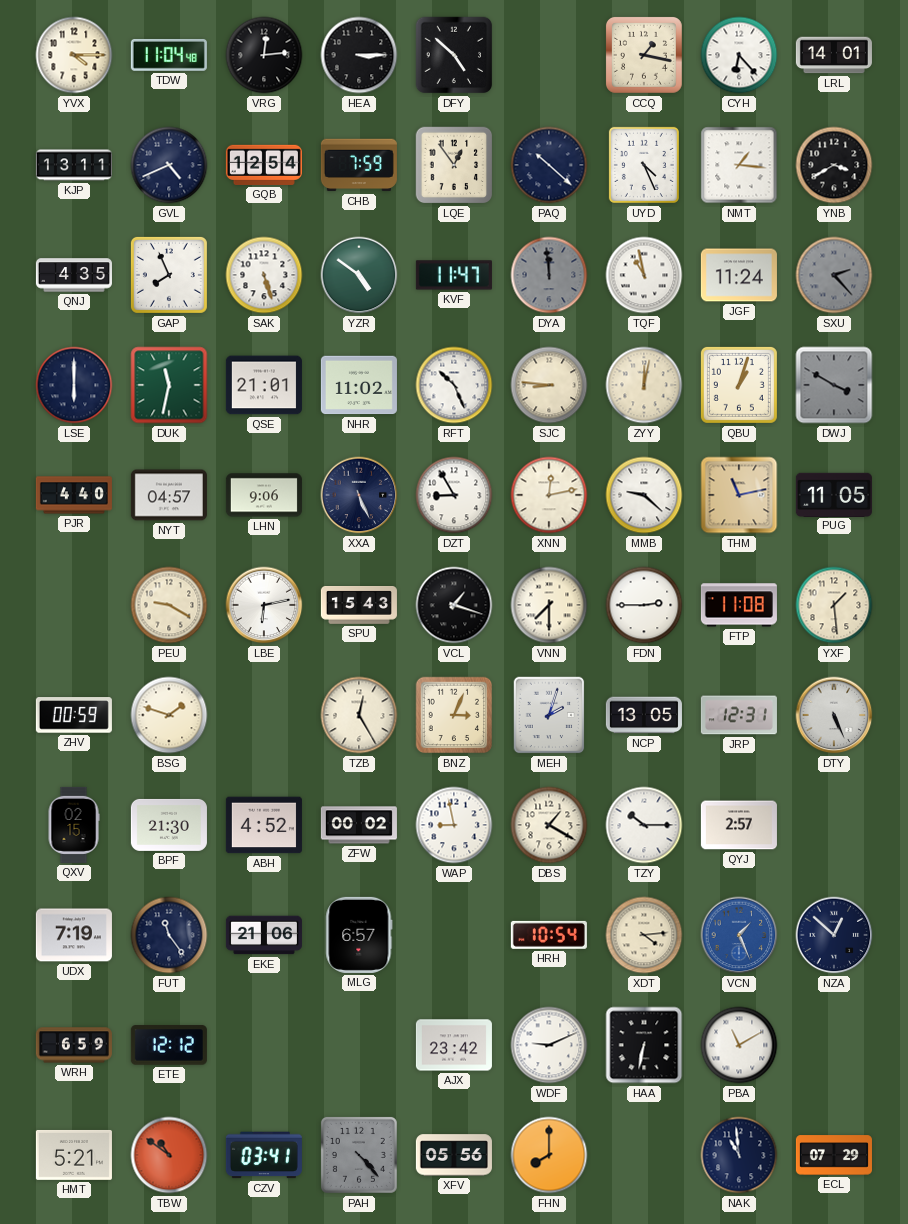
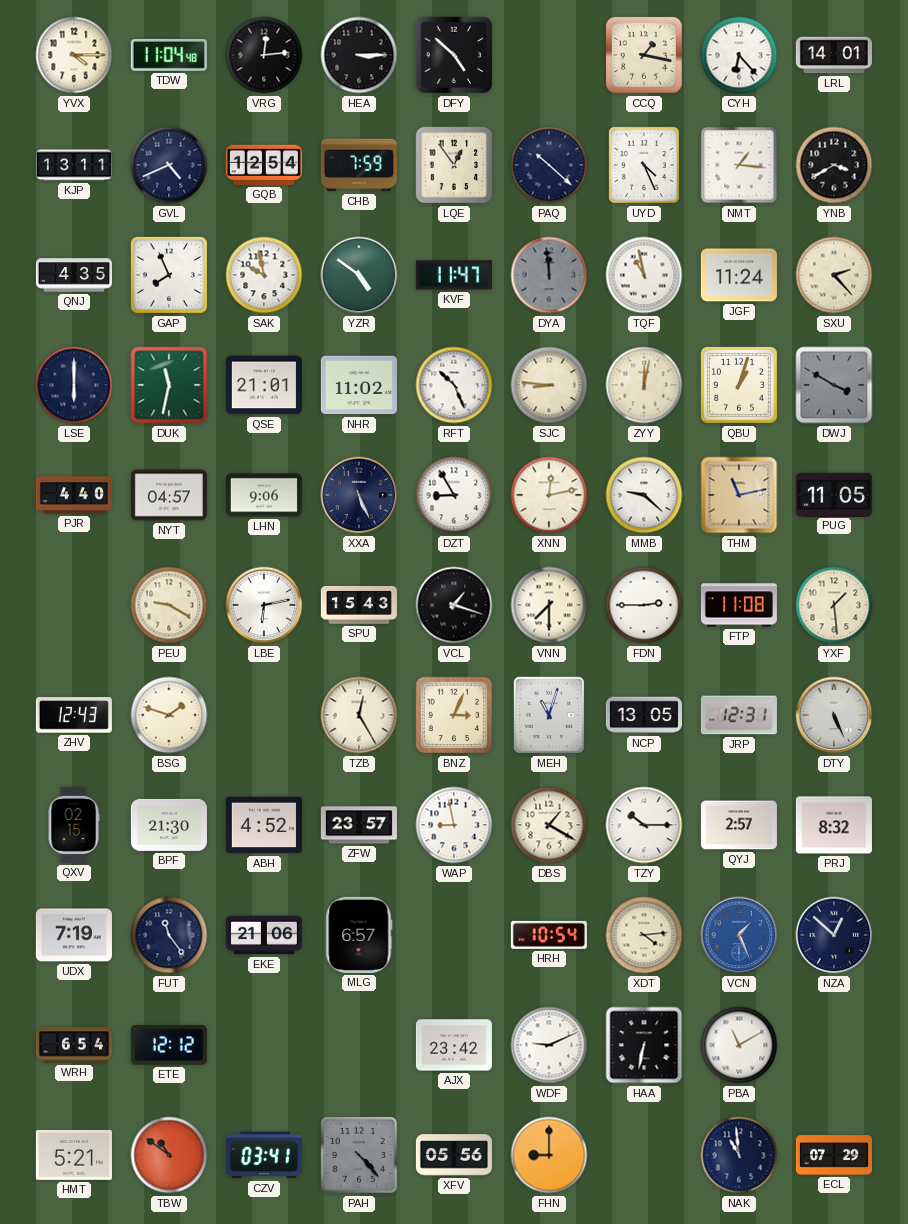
SAK: 5:27 -> 9:58 (264, 275)
SXU dial: grey -> cream (834, 275)
ZHV: 00:59 -> 12:43 (74, 715)
MEH: 2:03 -> 11:03 (549, 715)
ZFW: 00:02 -> 23:57 (359, 825)
PRJ: none -> 8:32 (834, 825)
WRH: 6:59 -> 6:54 (74, 1045)
FHN: 8:00 -> 9:00 (549, 1155)
